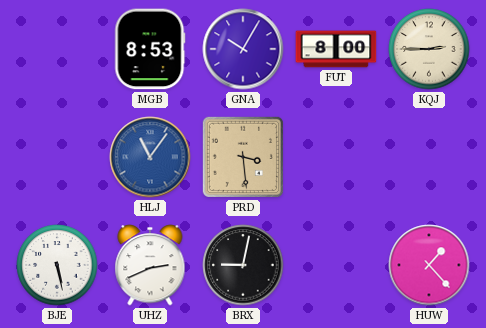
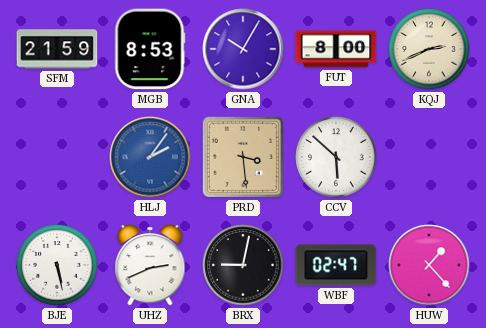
SFM: none -> 21:59 (57, 49)
KQJ: 2:45 -> 2:41 (429, 49)
HLJ: 11:06 -> 2:06 (150, 157)
CCV: none -> 5:52 (336, 157)
WBF: none -> 02:47 (336, 265)
